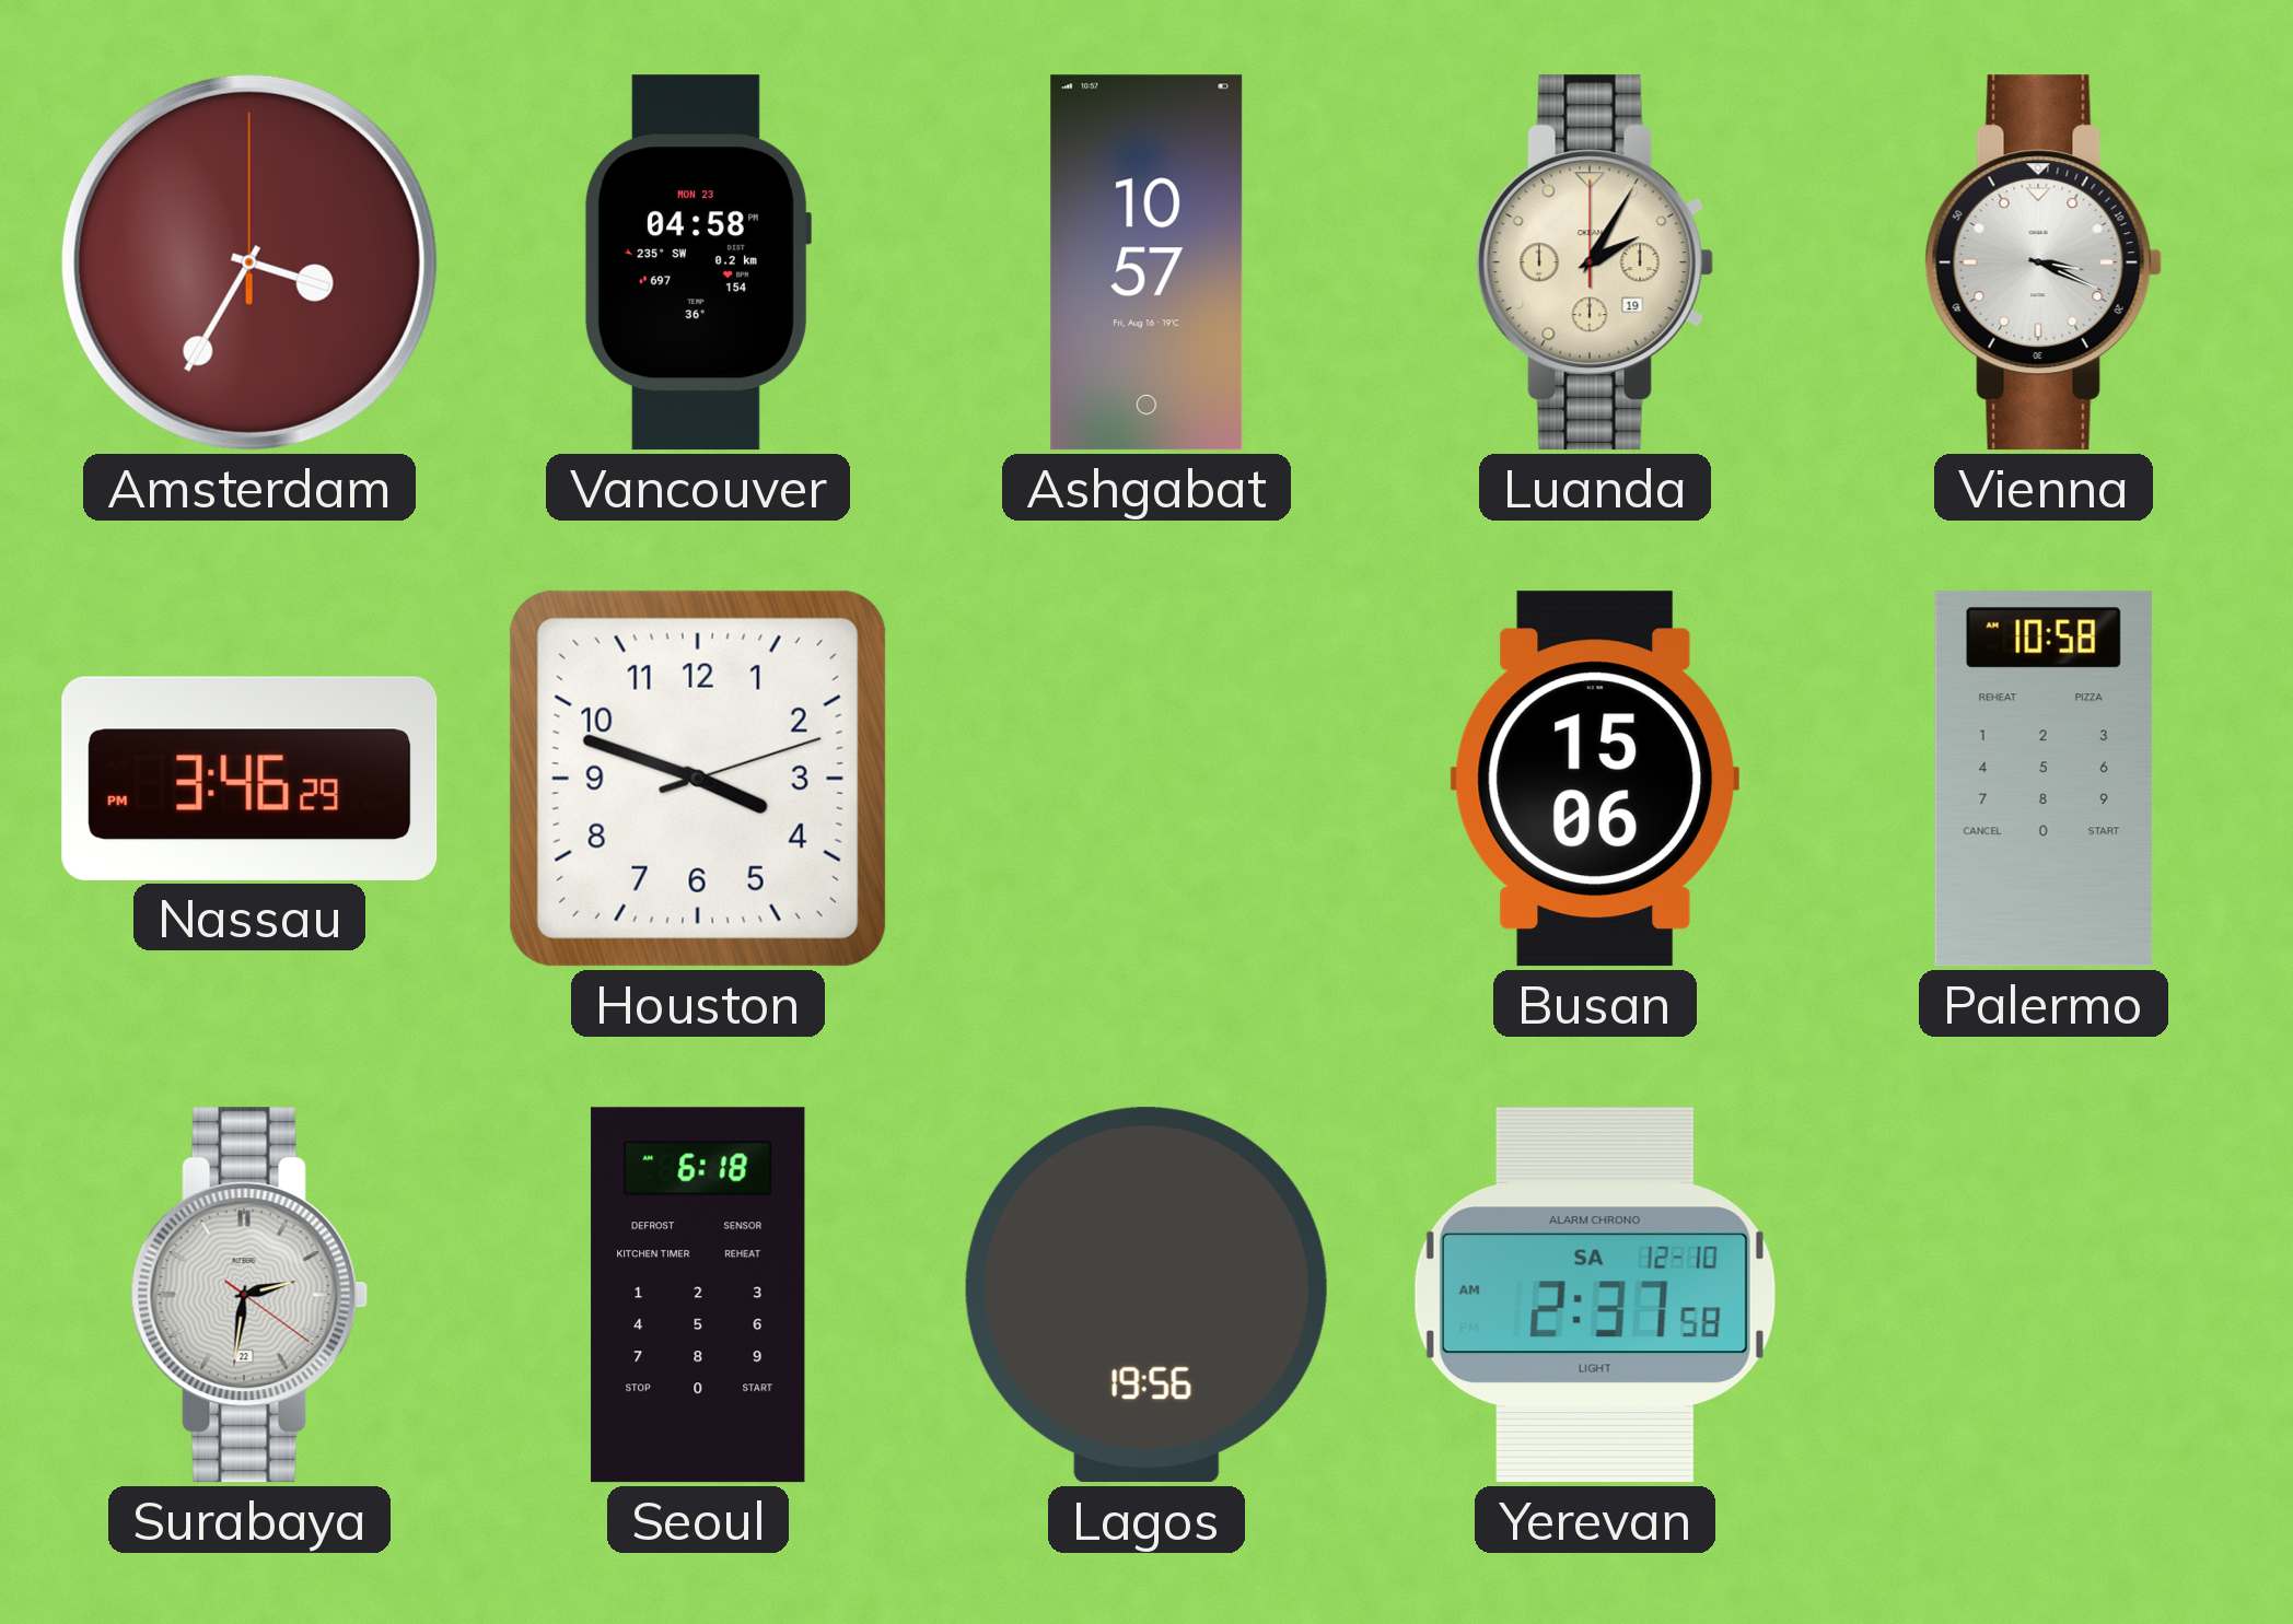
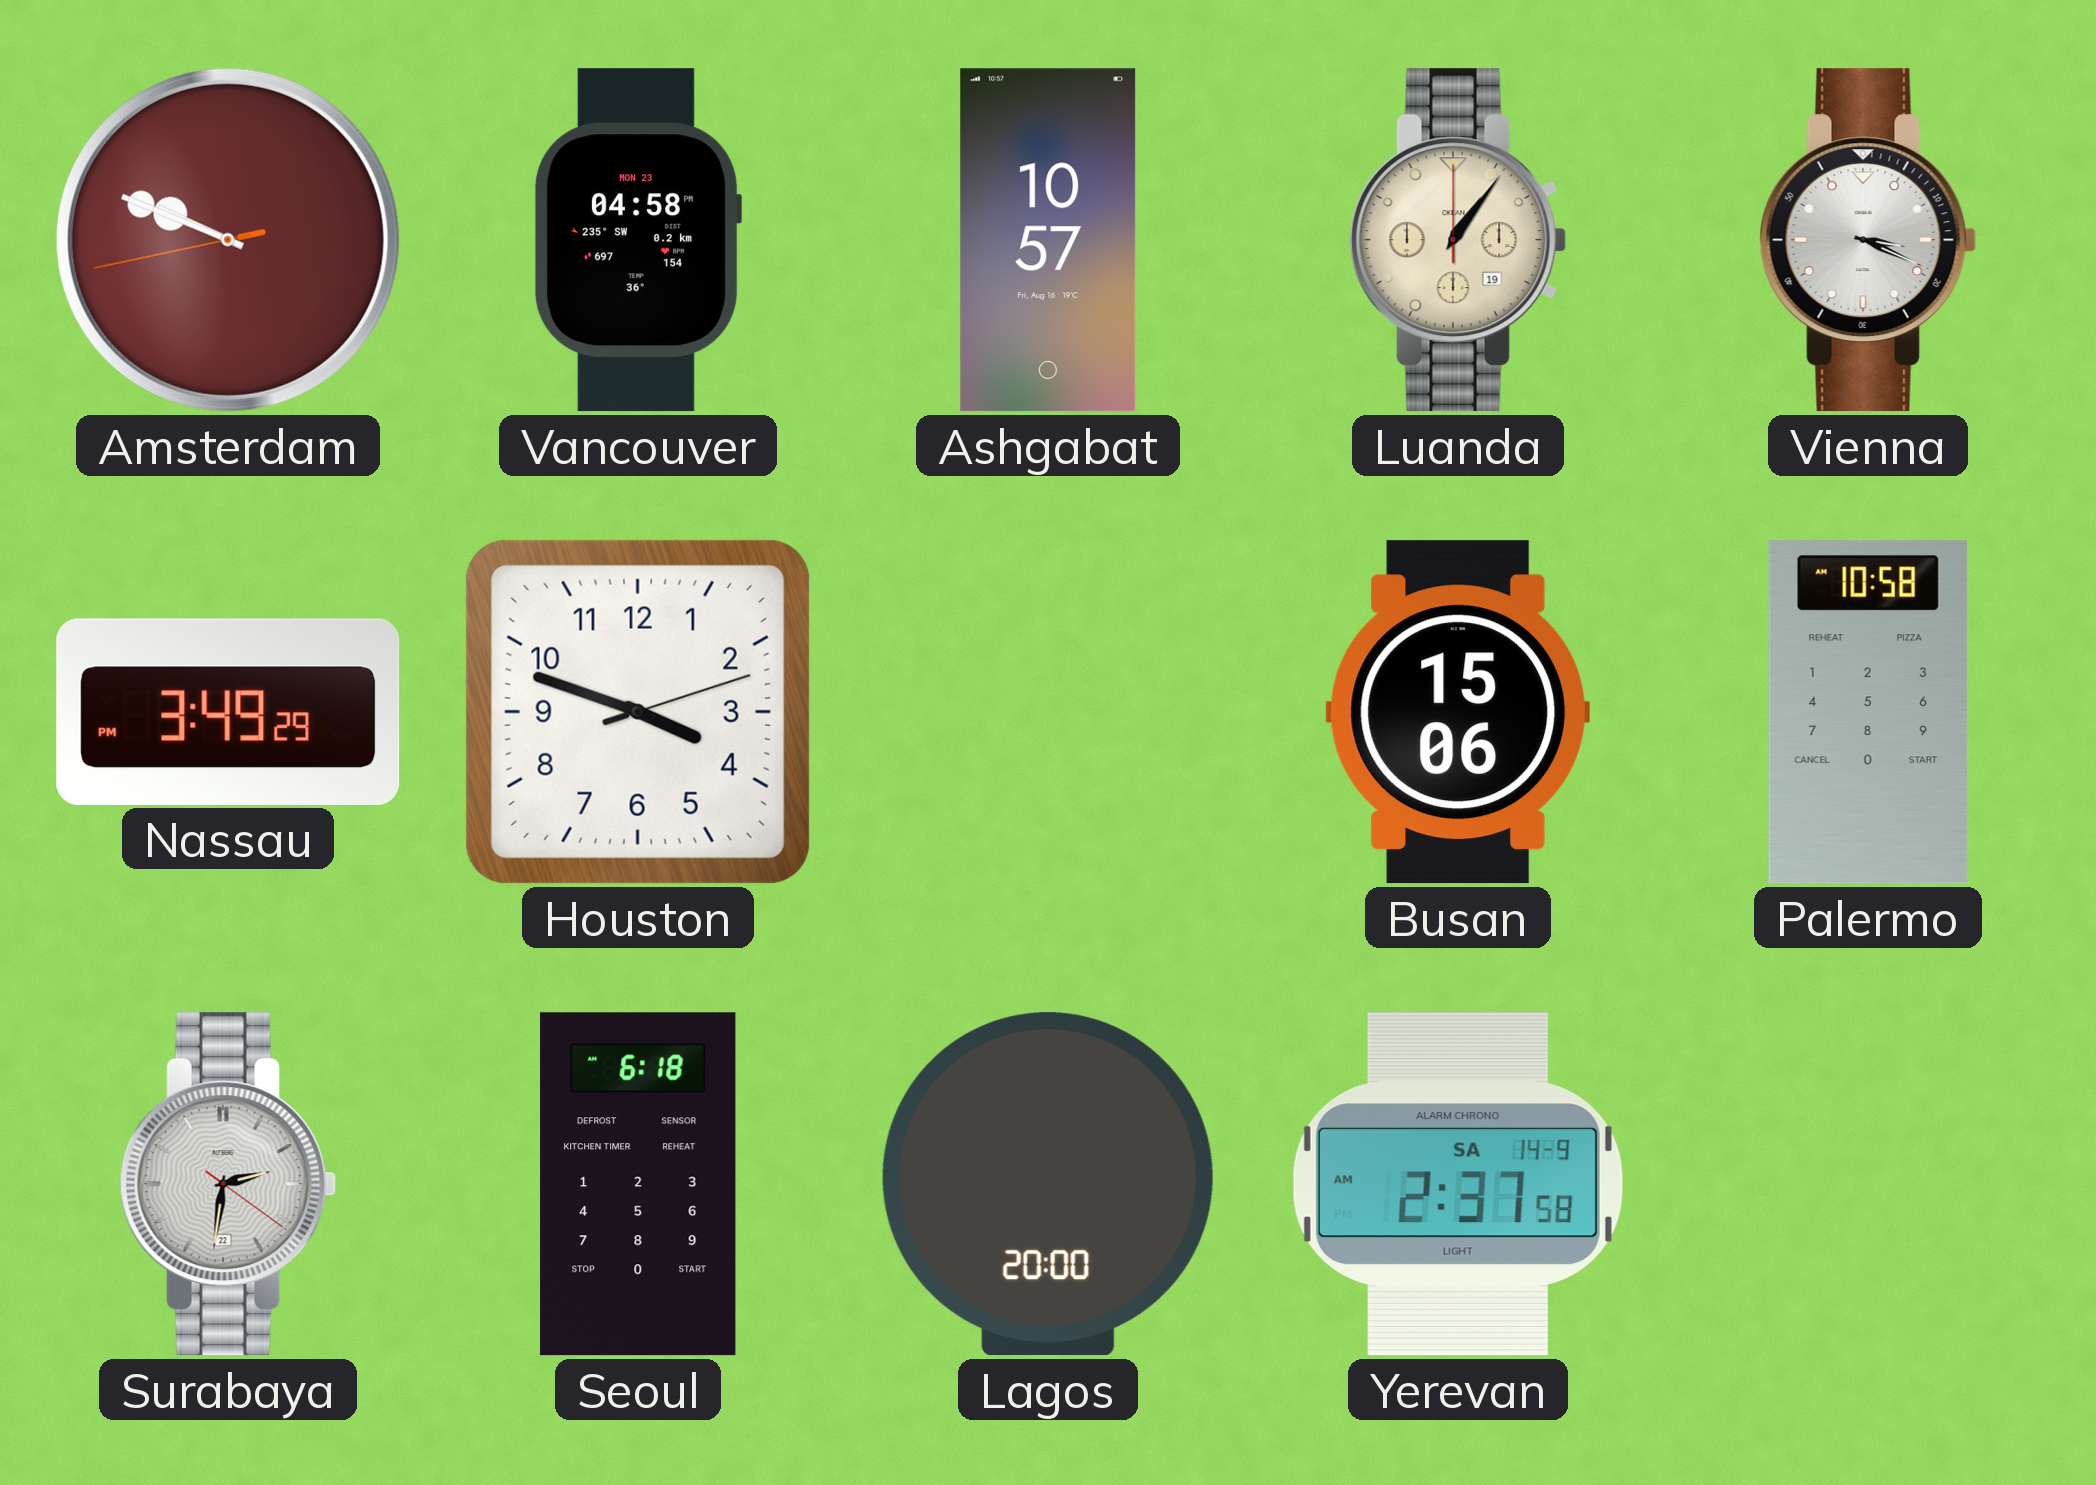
Amsterdam: 3:35 -> 9:48 (228, 240)
Luanda: 2:05 -> 1:06 (1458, 240)
Nassau: 3:46 -> 3:49 (228, 712)
Lagos: 19:56 -> 20:00 (1048, 1184)
Yerevan date: SA 12-10 -> SA 14-9 (1458, 1184)
